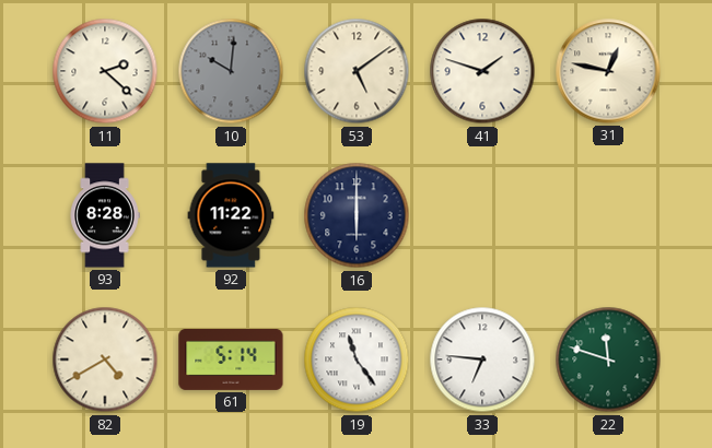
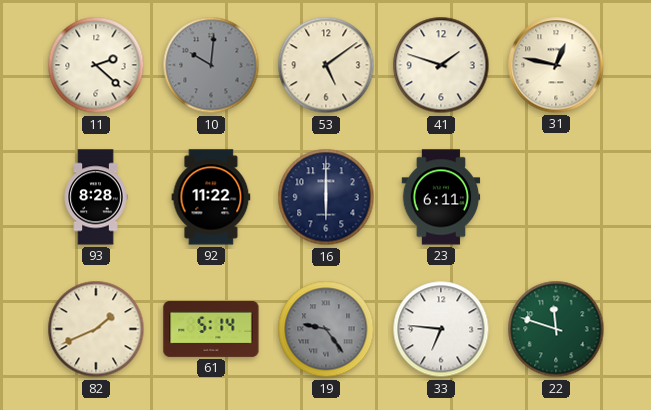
23: none -> 6:11 (441, 197)
82: 4:40 -> 1:41 (96, 329)
19: 11:24 -> 9:24 (326, 329)
19 dial: white -> grey (326, 329)
